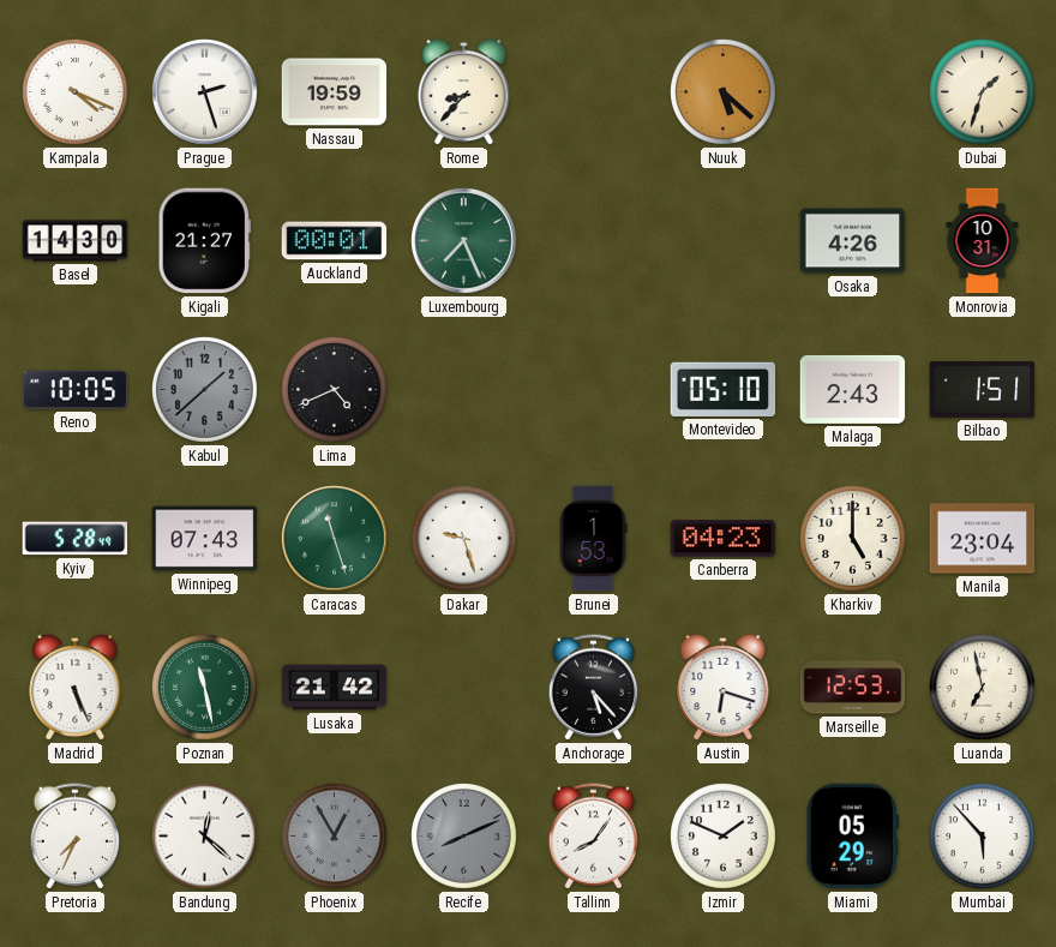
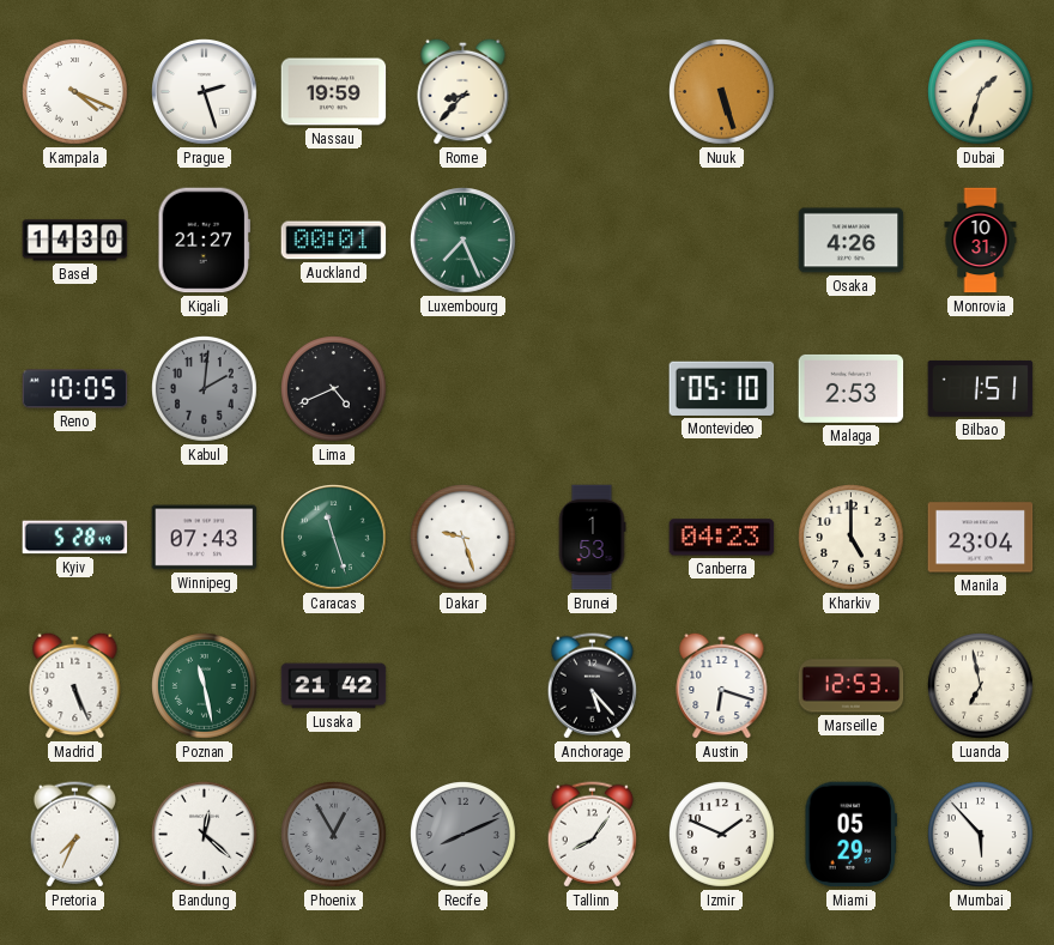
Nuuk: 5:22 -> 5:27 (722, 92)
Kabul: 1:38 -> 2:01 (205, 389)
Malaga: 2:43 -> 2:53 (852, 388)
